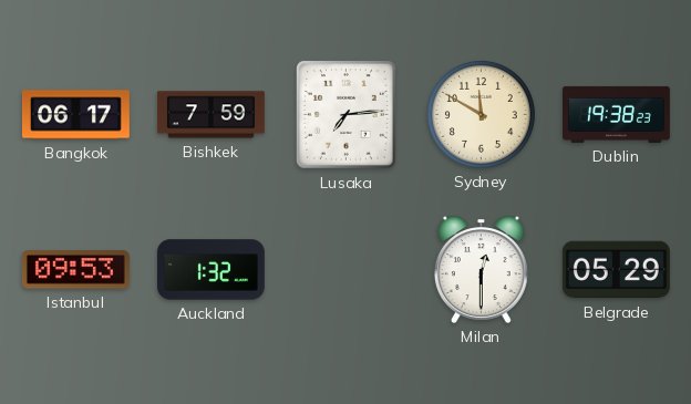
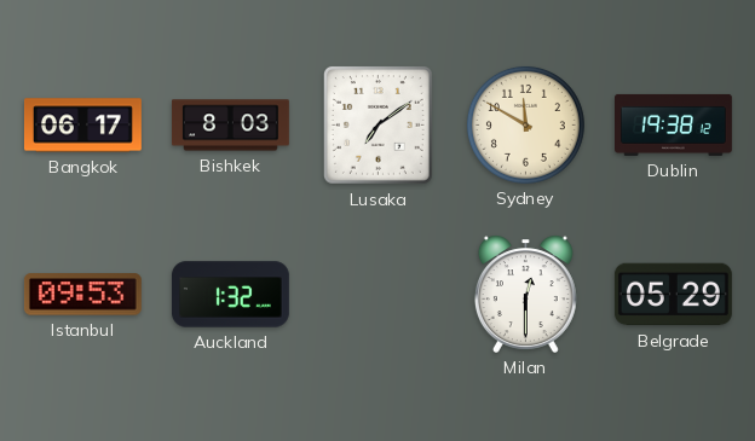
Bishkek: 7:59 -> 8:03 (230, 126)
Lusaka: 7:14 -> 7:09 (377, 124)
Dublin: 19:38:23 -> 19:38:12 (674, 124)
